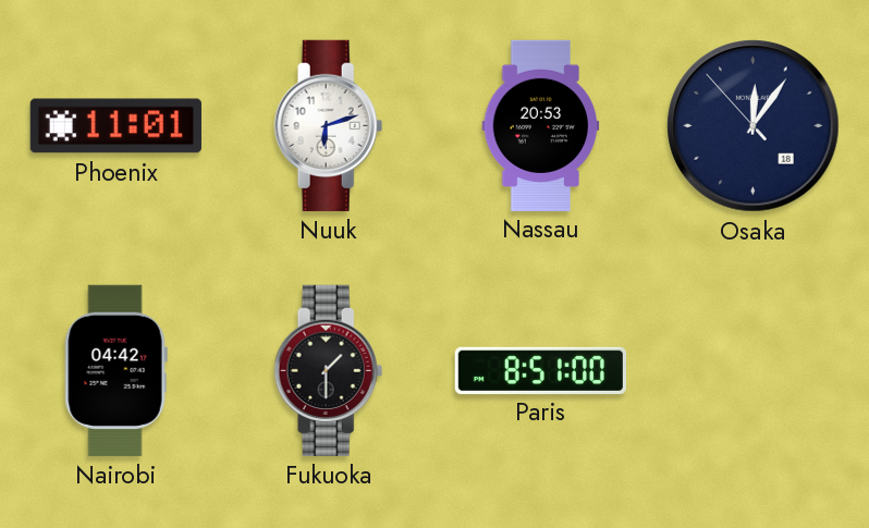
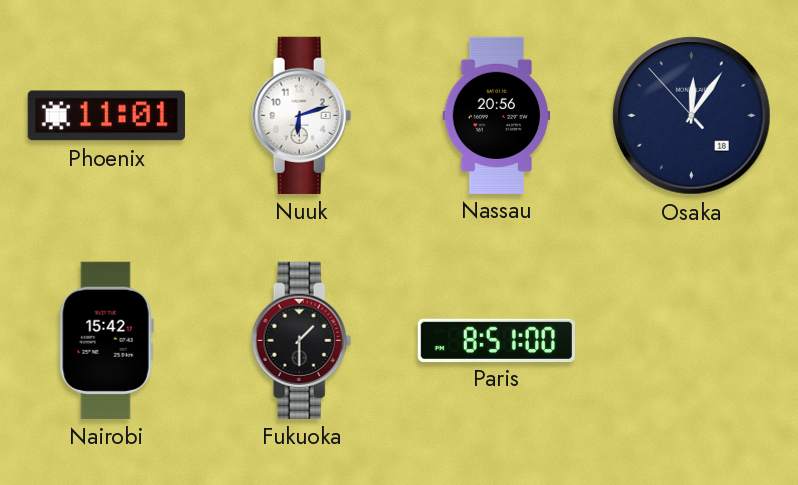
Nassau: 20:53 -> 20:56 (497, 115)
Nairobi: 04:42 -> 15:42 (106, 340)
